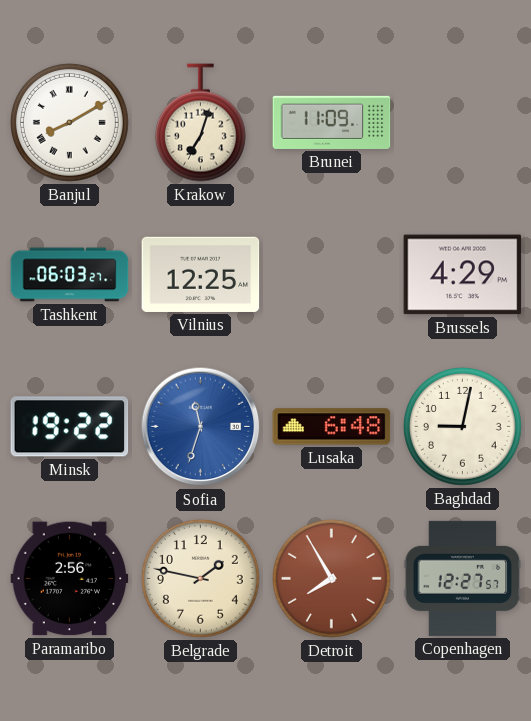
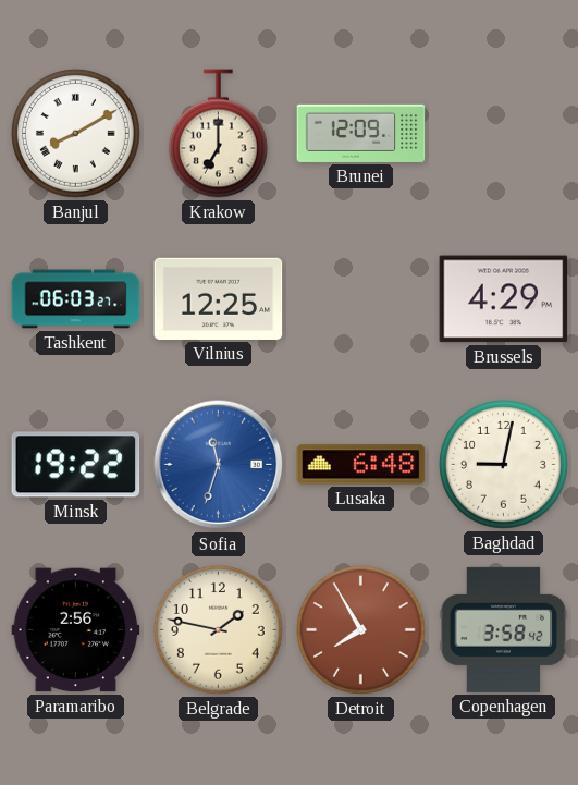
Krakow: 7:03 -> 7:00 (218, 134)
Brunei: 11:09 -> 12:09 (361, 133)
Copenhagen: 12:27 -> 3:58 (504, 629)
